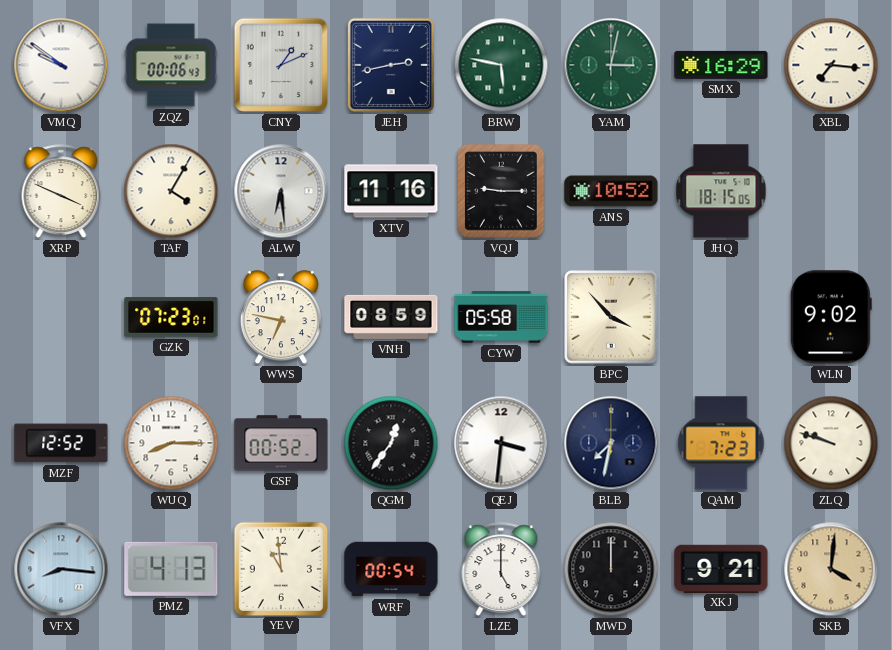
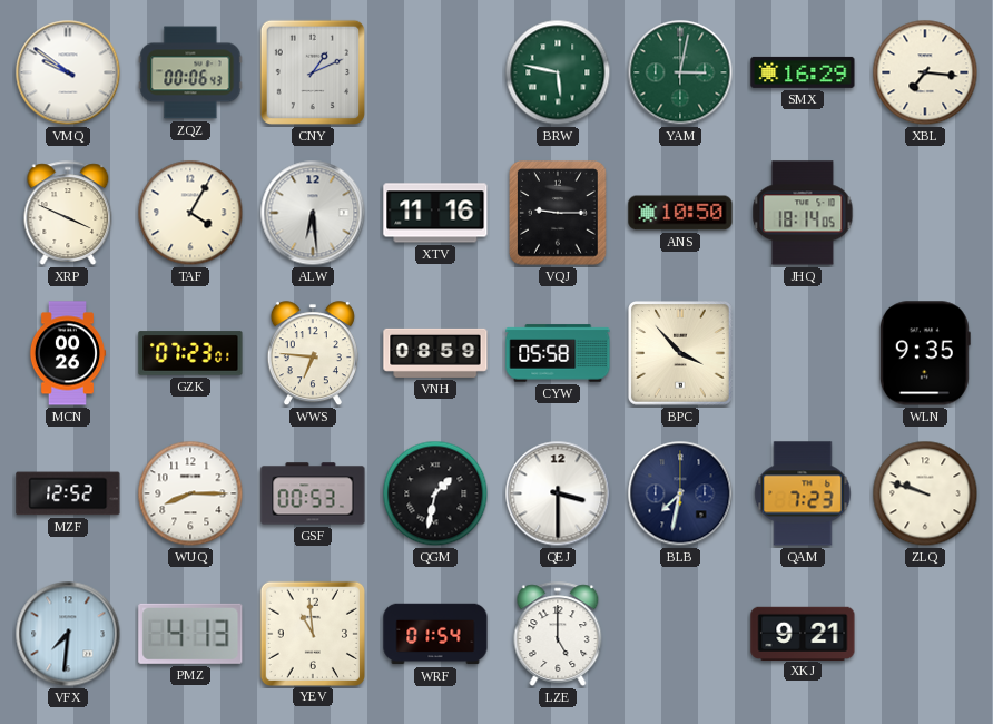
JEH: 2:43 -> none (391, 65)
ANS: 10:52 -> 10:50 (680, 213)
JHQ: 18:15 -> 18:14 (803, 213)
MCN: none -> 00:26 (68, 353)
WWS: 6:47 -> 6:46 (313, 354)
WLN: 9:02 -> 9:35 (925, 353)
GSF: 00:52 -> 00:53 (313, 493)
QGM: 12:36 -> 1:32 (435, 493)
QEJ: 3:31 -> 3:30 (558, 493)
VFX: 8:16 -> 7:31 (68, 634)
WRF: 00:54 -> 01:54 (435, 634)
MWD: 12:00 -> none (611, 569)
SKB: 4:01 -> none (831, 569)
